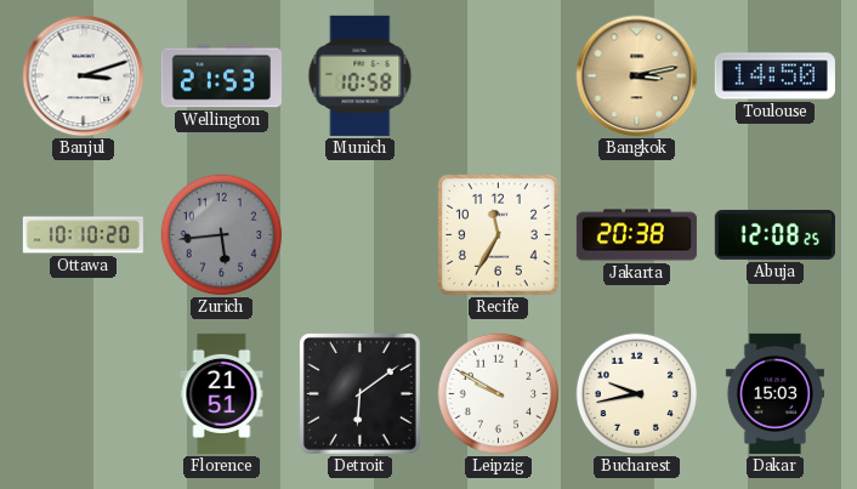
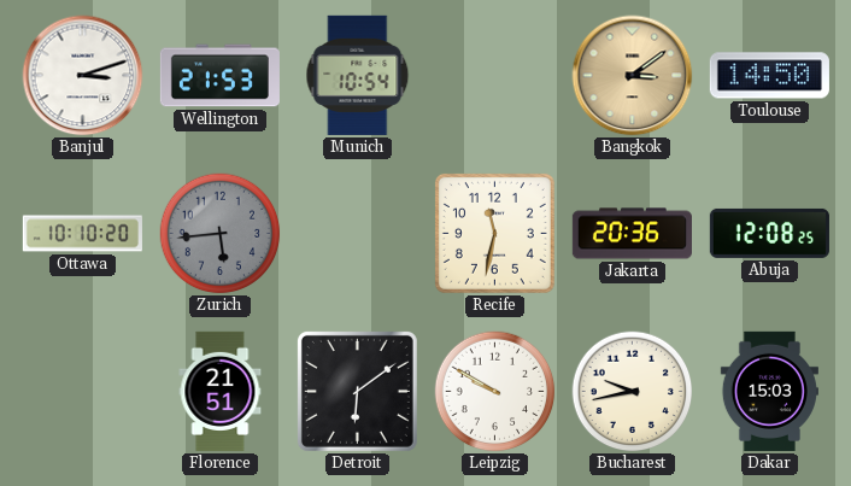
Munich: 10:58 -> 10:54 (358, 75)
Bangkok: 3:13 -> 3:09 (633, 76)
Recife: 11:35 -> 11:32 (494, 233)
Jakarta: 20:38 -> 20:36 (632, 234)
